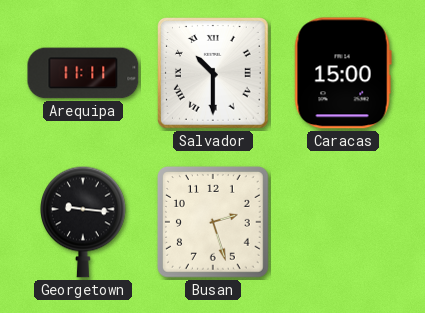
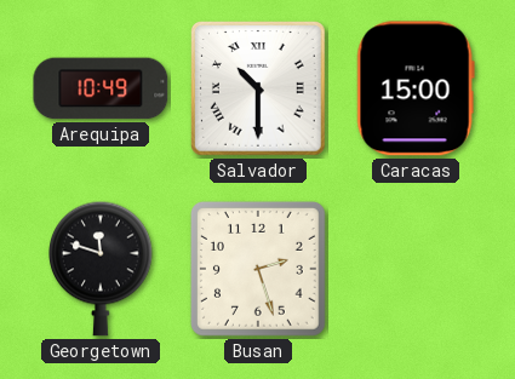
Arequipa: 11:11 -> 10:49 (101, 88)
Georgetown: 9:16 -> 11:48 (102, 269)
